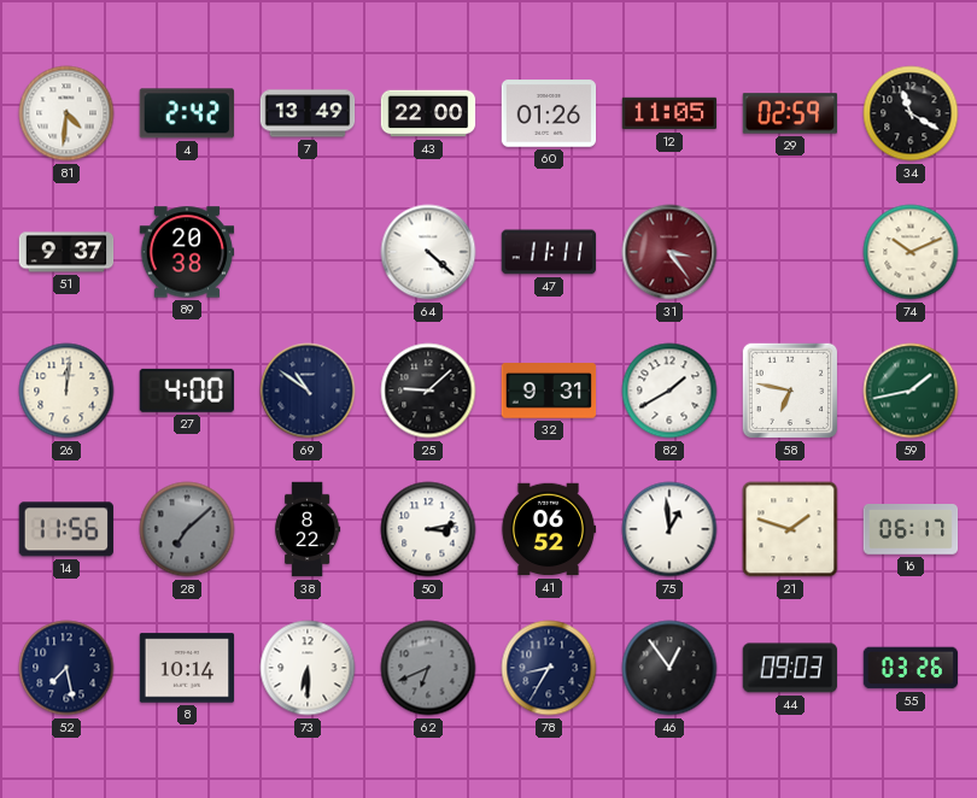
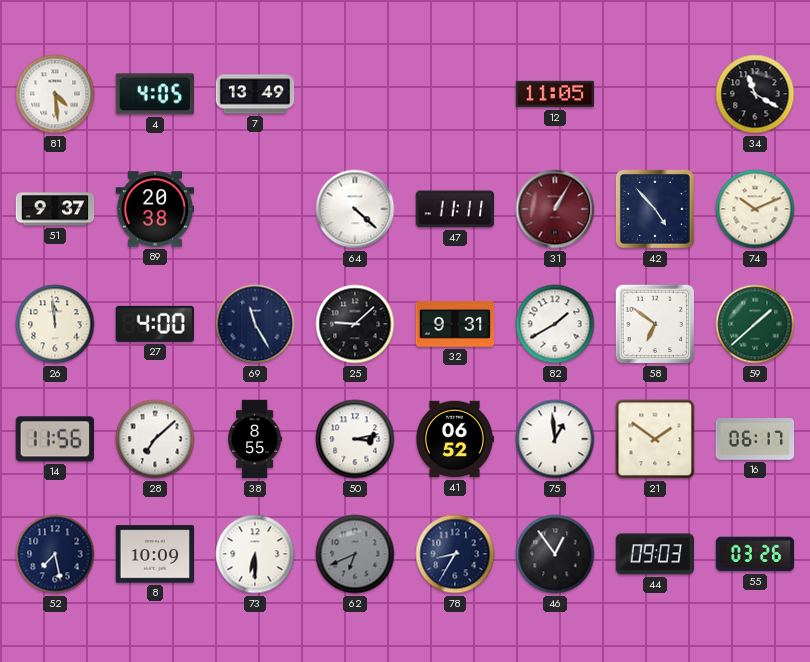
81: 4:31 -> 4:29 (55, 94)
4: 2:42 -> 4:05 (155, 94)
43: 22:00 -> none (428, 113)
60: 01:26 -> none (549, 113)
29: 02:59 -> none (790, 113)
31: 3:24 -> 1:05 (555, 209)
42: none -> 4:53 (655, 209)
26: 12:01 -> 11:59 (55, 324)
69: 10:51 -> 11:25 (255, 324)
58: 6:47 -> 6:51 (655, 324)
59: 1:43 -> 1:38 (755, 324)
28 dial: grey -> white (155, 439)
38: 8:22 -> 8:55 (255, 439)
21: 1:48 -> 1:51 (655, 439)
8: 10:14 -> 10:09 (155, 554)
